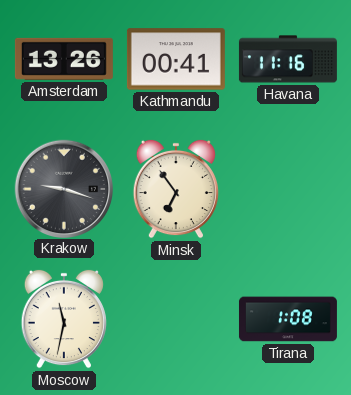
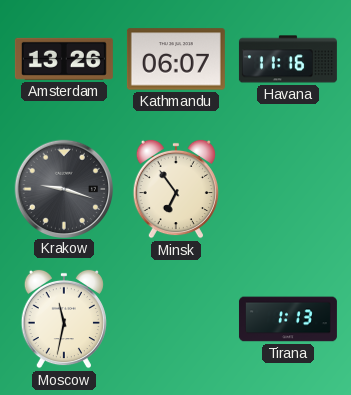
Kathmandu: 00:41 -> 06:07 (176, 59)
Tirana: 1:08 -> 1:13 (288, 319)
